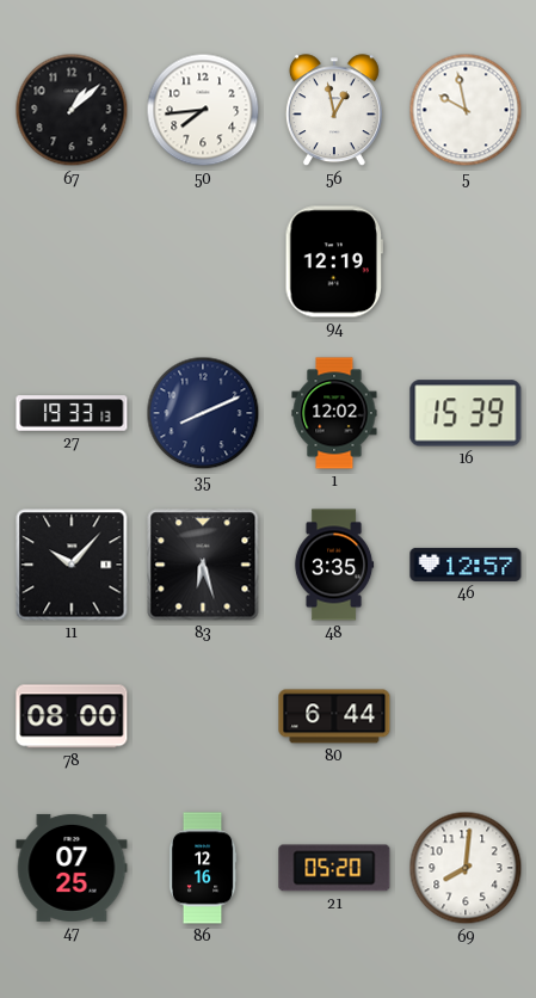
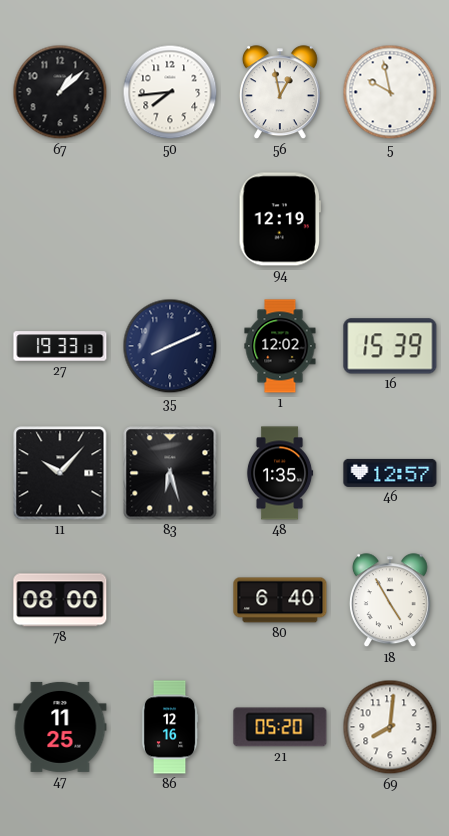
48: 3:35 -> 1:35 (280, 473)
80: 6:44 -> 6:40 (280, 600)
18: none -> 4:55 (390, 601)
47: 07:25 -> 11:25 (60, 727)
